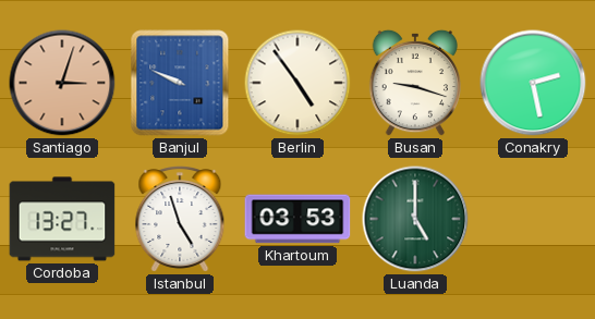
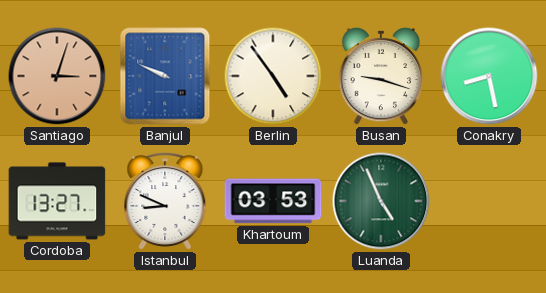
Conakry: 2:28 -> 8:28 (489, 76)
Istanbul: 4:57 -> 8:49 (165, 202)
Luanda: 5:00 -> 4:56 (381, 201)
